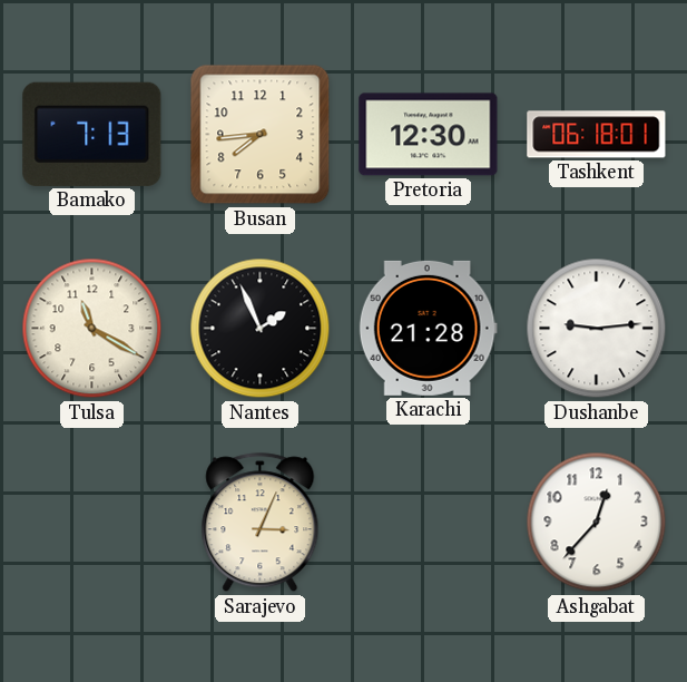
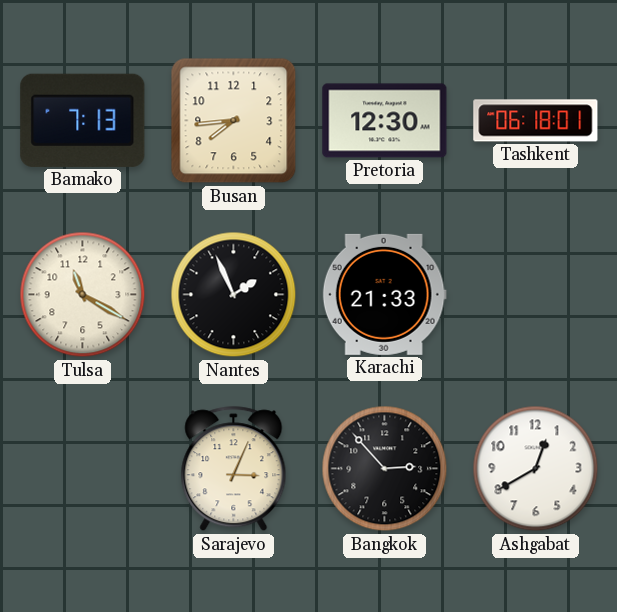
Karachi: 21:28 -> 21:33 (384, 294)
Dushanbe: 9:14 -> none (597, 329)
Bangkok: none -> 2:53 (385, 469)
Ashgabat: 12:37 -> 12:40 (536, 469)
